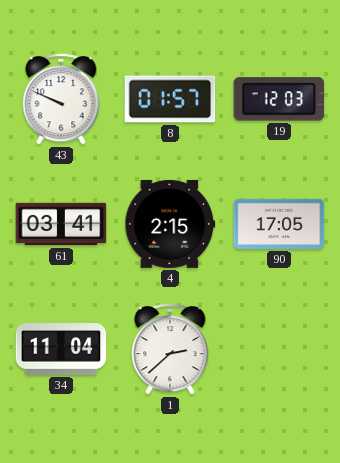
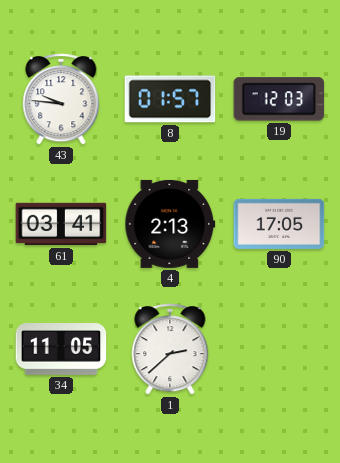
43: 9:49 -> 9:46 (61, 99)
4: 2:15 -> 2:13 (170, 224)
34: 11:04 -> 11:05 (61, 350)
